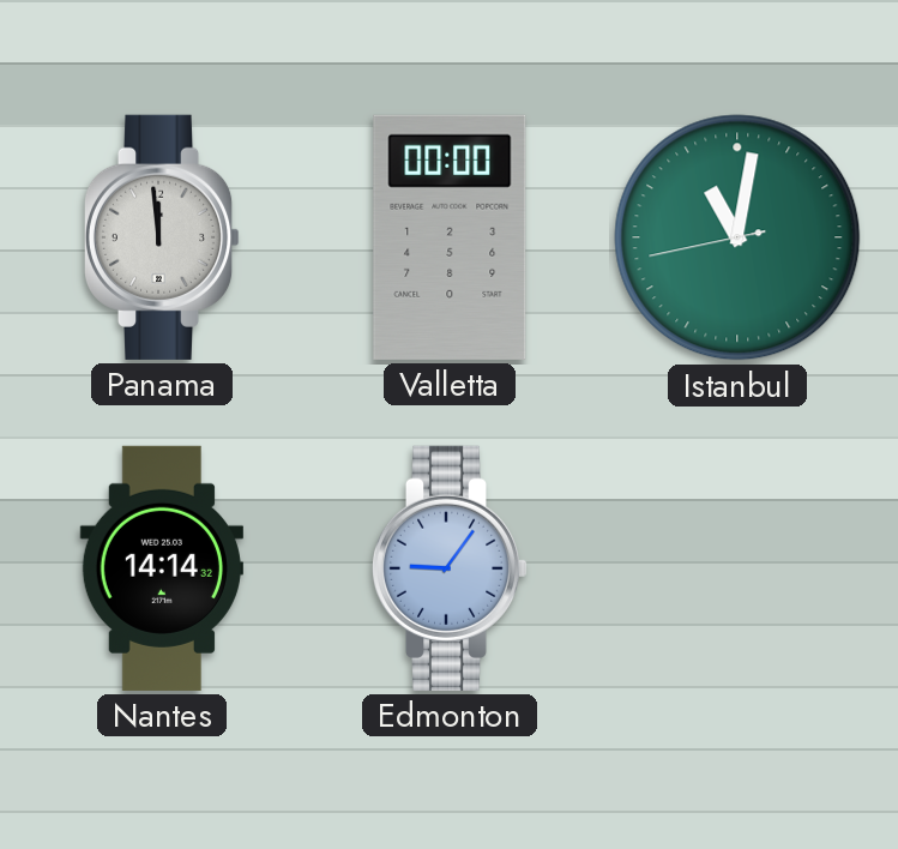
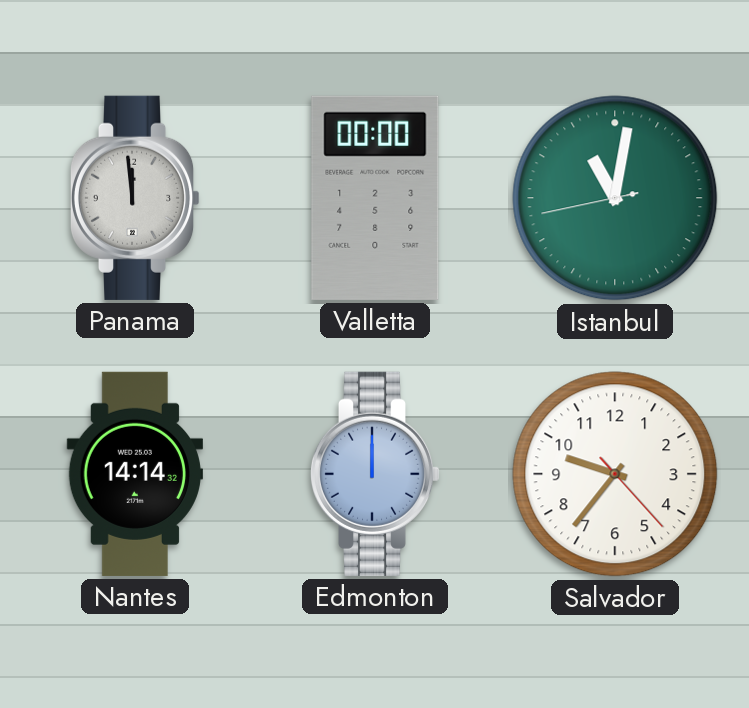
Edmonton: 9:06 -> 12:00 (375, 474)
Salvador: none -> 9:36 (615, 474)
